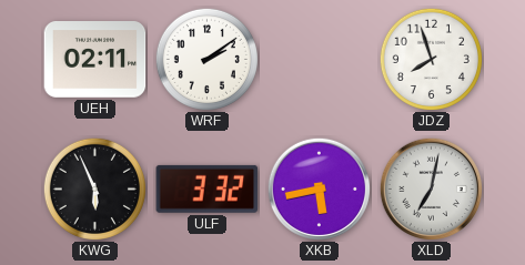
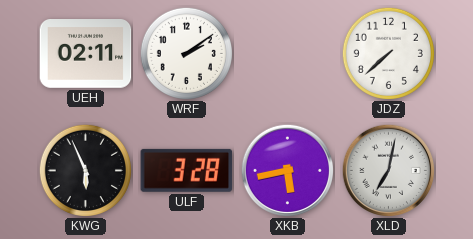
JDZ: 7:57 -> 7:38 (388, 53)
ULF: 3:32 -> 3:28 (187, 170)
